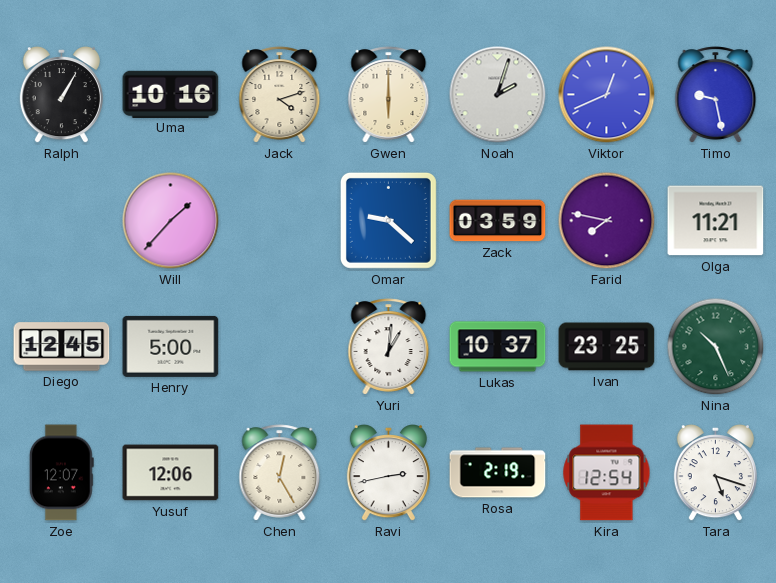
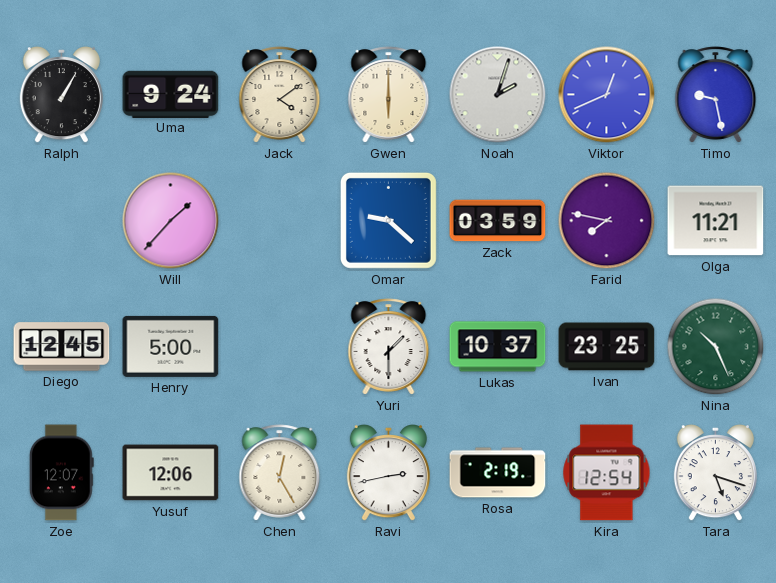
Uma: 10:16 -> 9:24 (171, 94)
Jack: 4:12 -> 4:09 (280, 95)
Yuri: 1:01 -> 1:30 (389, 347)
